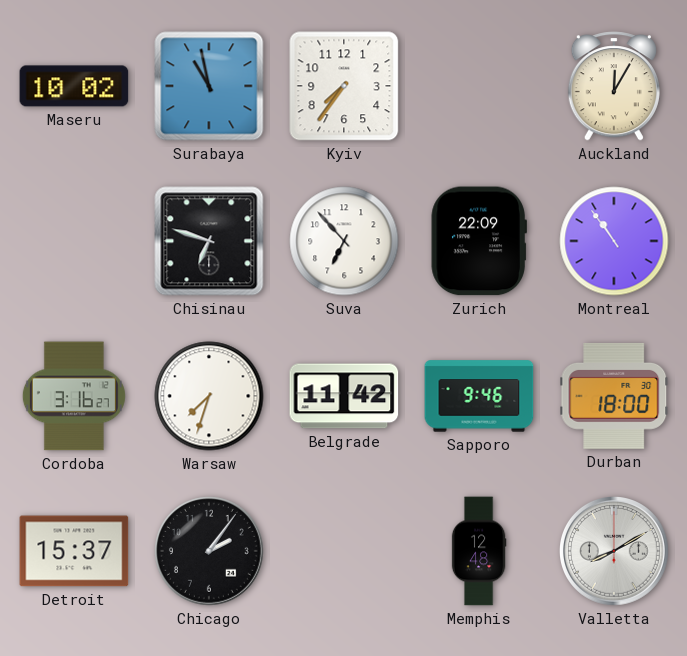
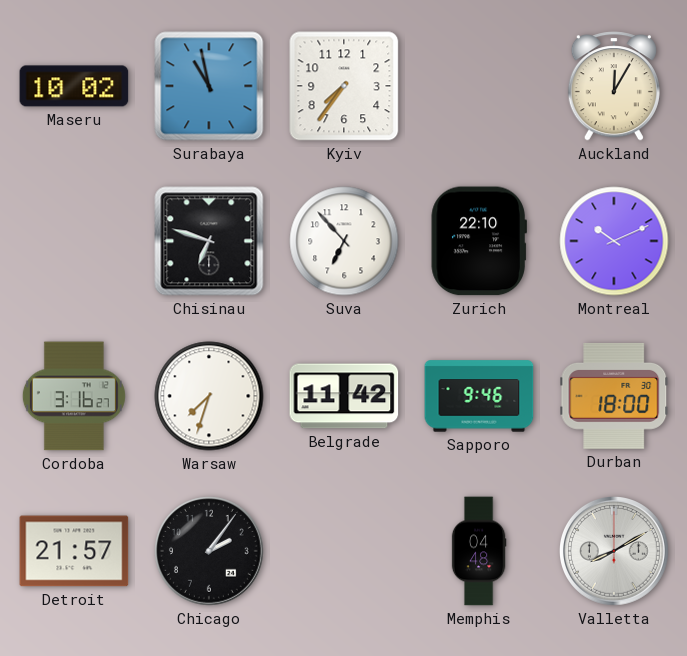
Zurich: 22:09 -> 22:10 (479, 241)
Montreal: 10:54 -> 10:11 (614, 241)
Detroit: 15:37 -> 21:57 (74, 551)
Memphis: 12:48 -> 04:48 (479, 551)
